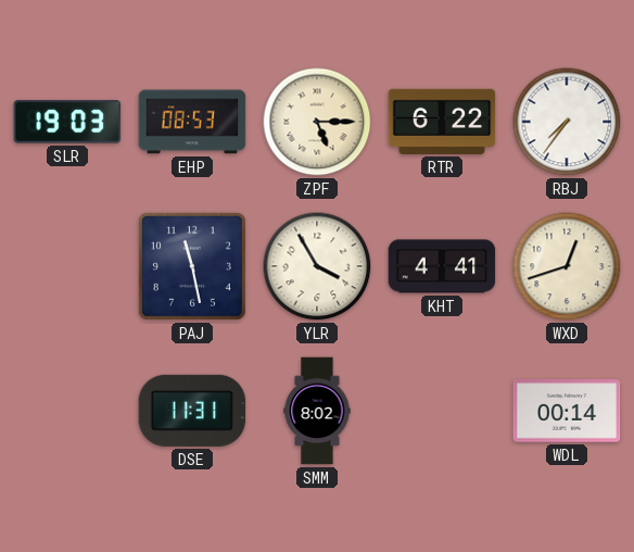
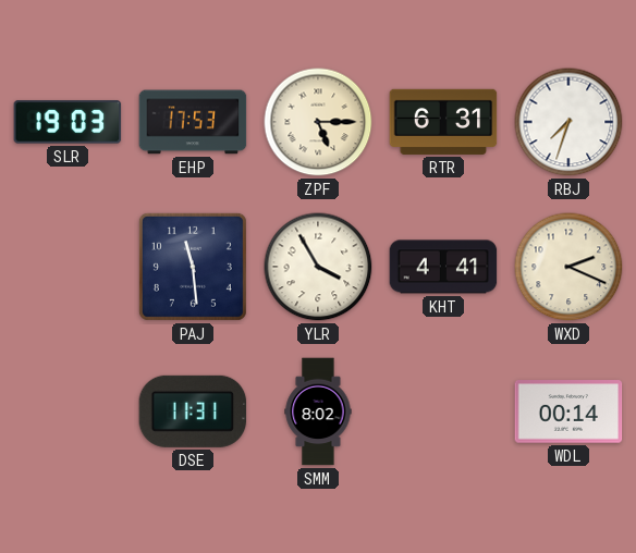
EHP: 08:53 -> 17:53 (193, 122)
RTR: 6:22 -> 6:31 (443, 122)
RBJ: 7:36 -> 7:33 (568, 122)
PAJ: 11:28 -> 11:29 (193, 267)
WXD: 12:42 -> 2:19 (568, 267)
